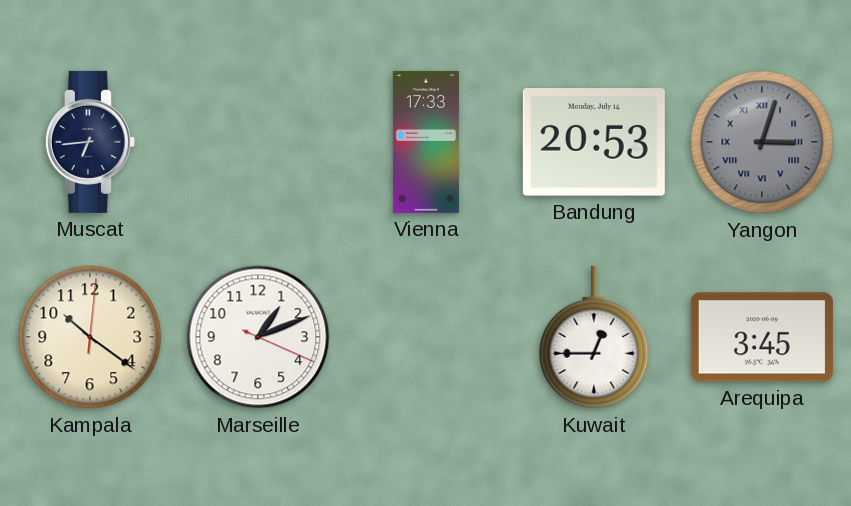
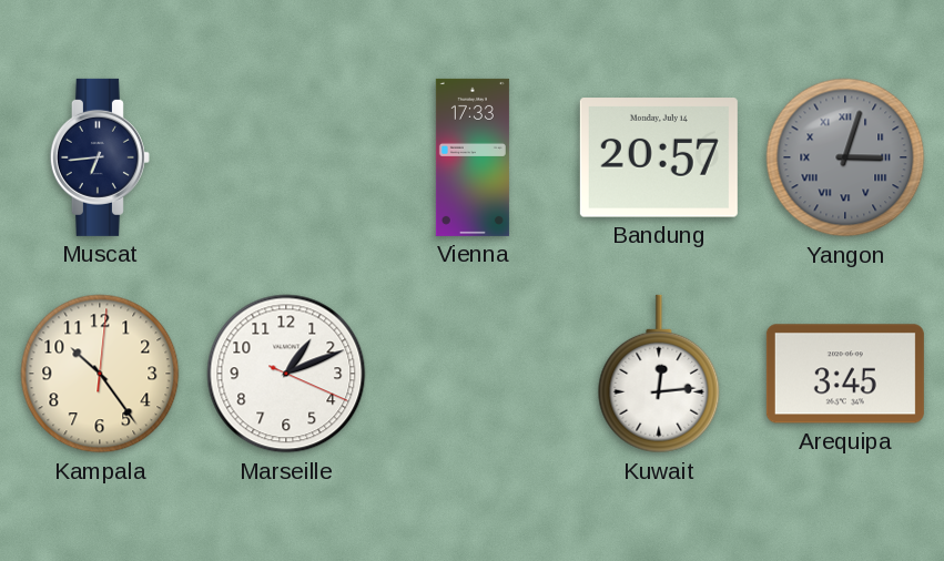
Bandung: 20:53 -> 20:57 (659, 157)
Kampala: 10:21 -> 10:24 (100, 374)
Kuwait: 12:45 -> 12:14 (659, 374)
